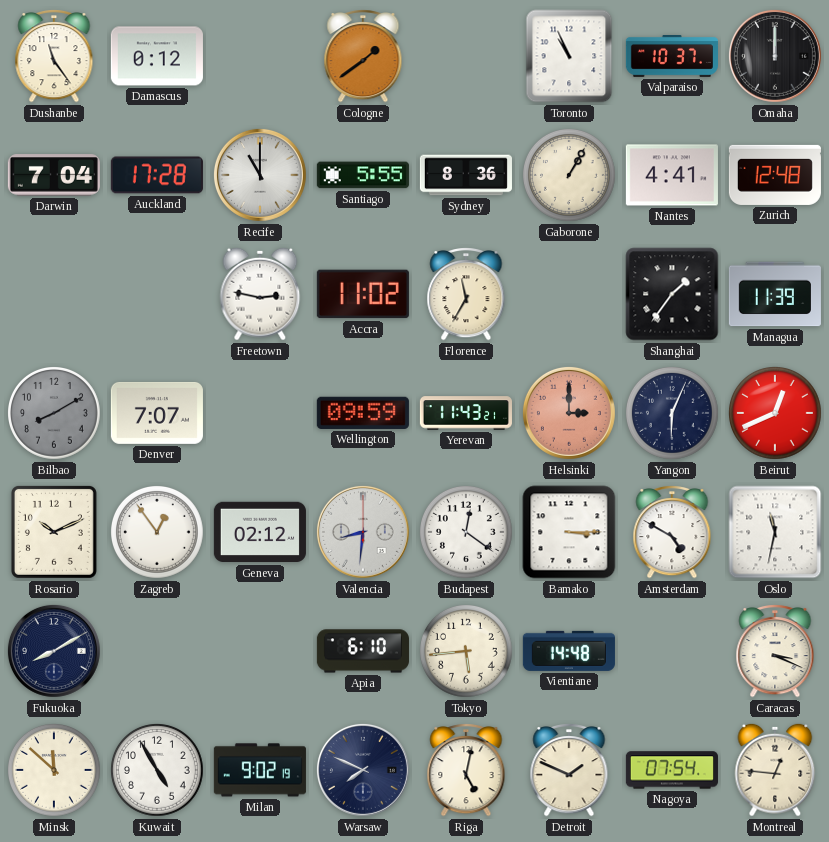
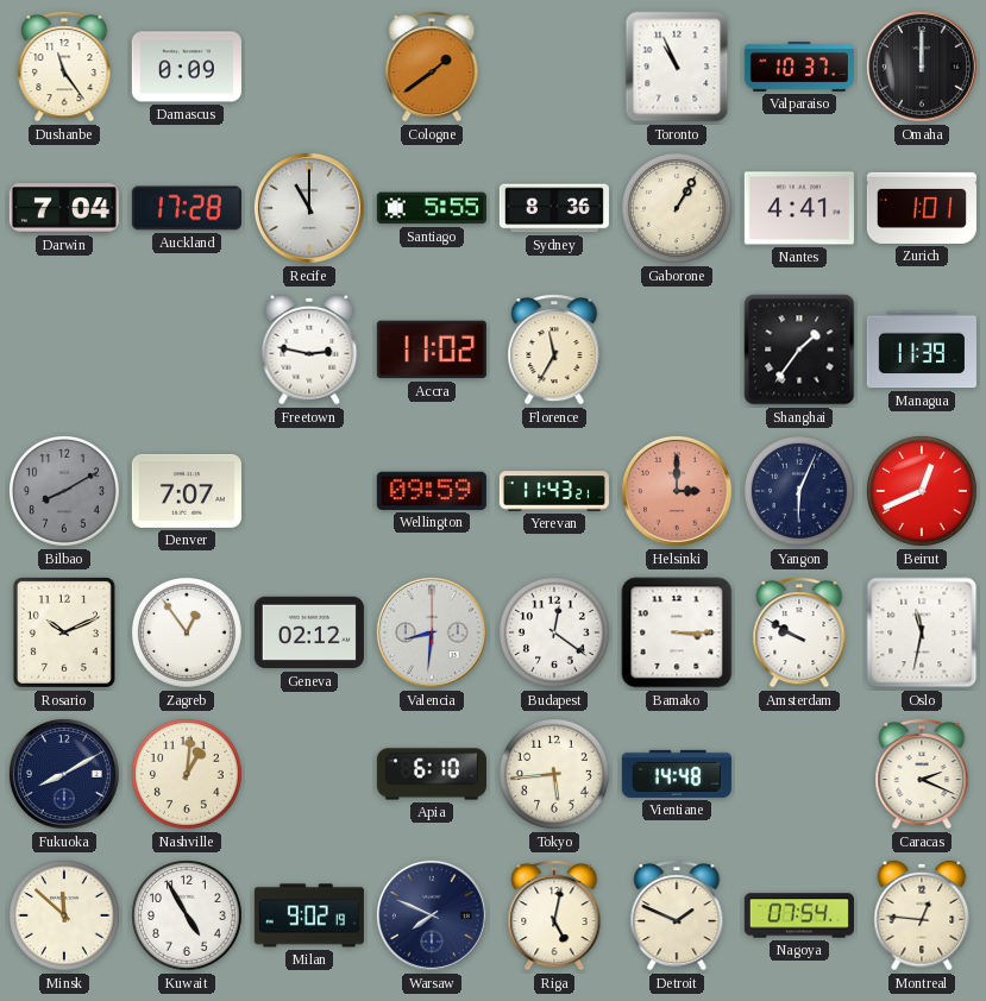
Damascus: 0:12 -> 0:09 (187, 67)
Zurich: 12:48 -> 1:01 (922, 208)
Amsterdam: 4:50 -> 9:50 (799, 632)
Nashville: none -> 1:01 (188, 775)
Caracas: 3:19 -> 2:19 (922, 774)
